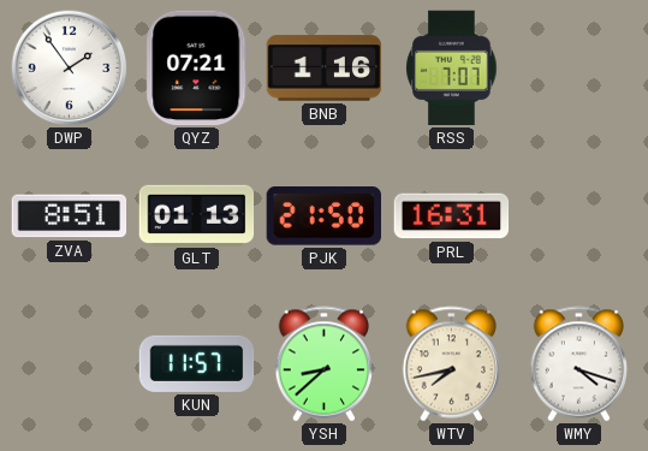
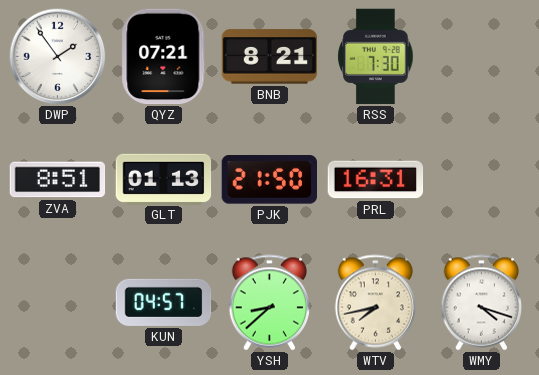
BNB: 1:16 -> 8:21 (270, 57)
RSS: 7:07 -> 7:30 (376, 57)
KUN: 11:57 -> 04:57 (164, 302)
